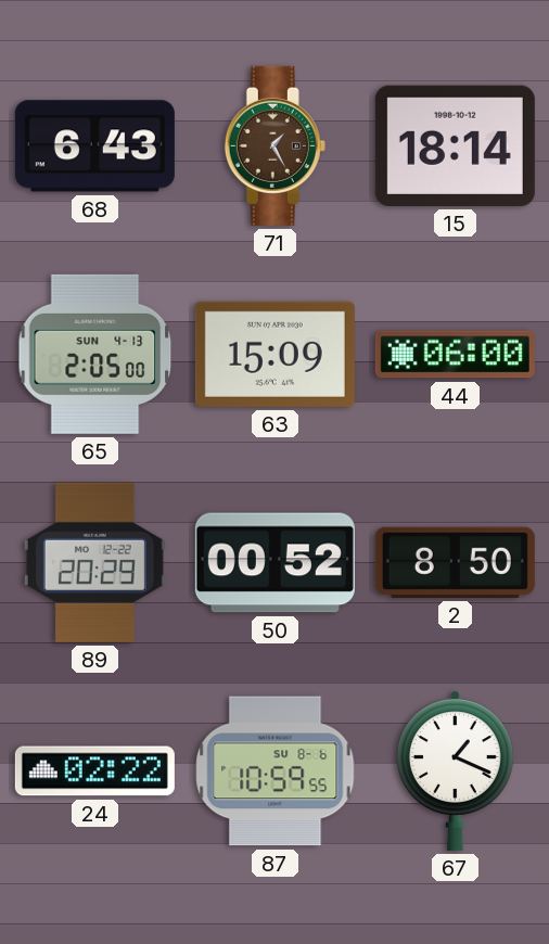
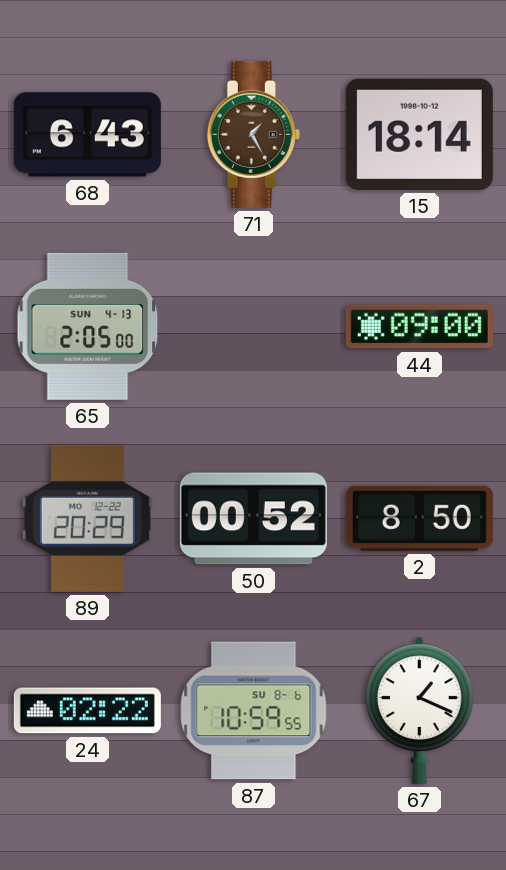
63: 15:09 -> none (274, 354)
44: 06:00 -> 09:00 (419, 327)
